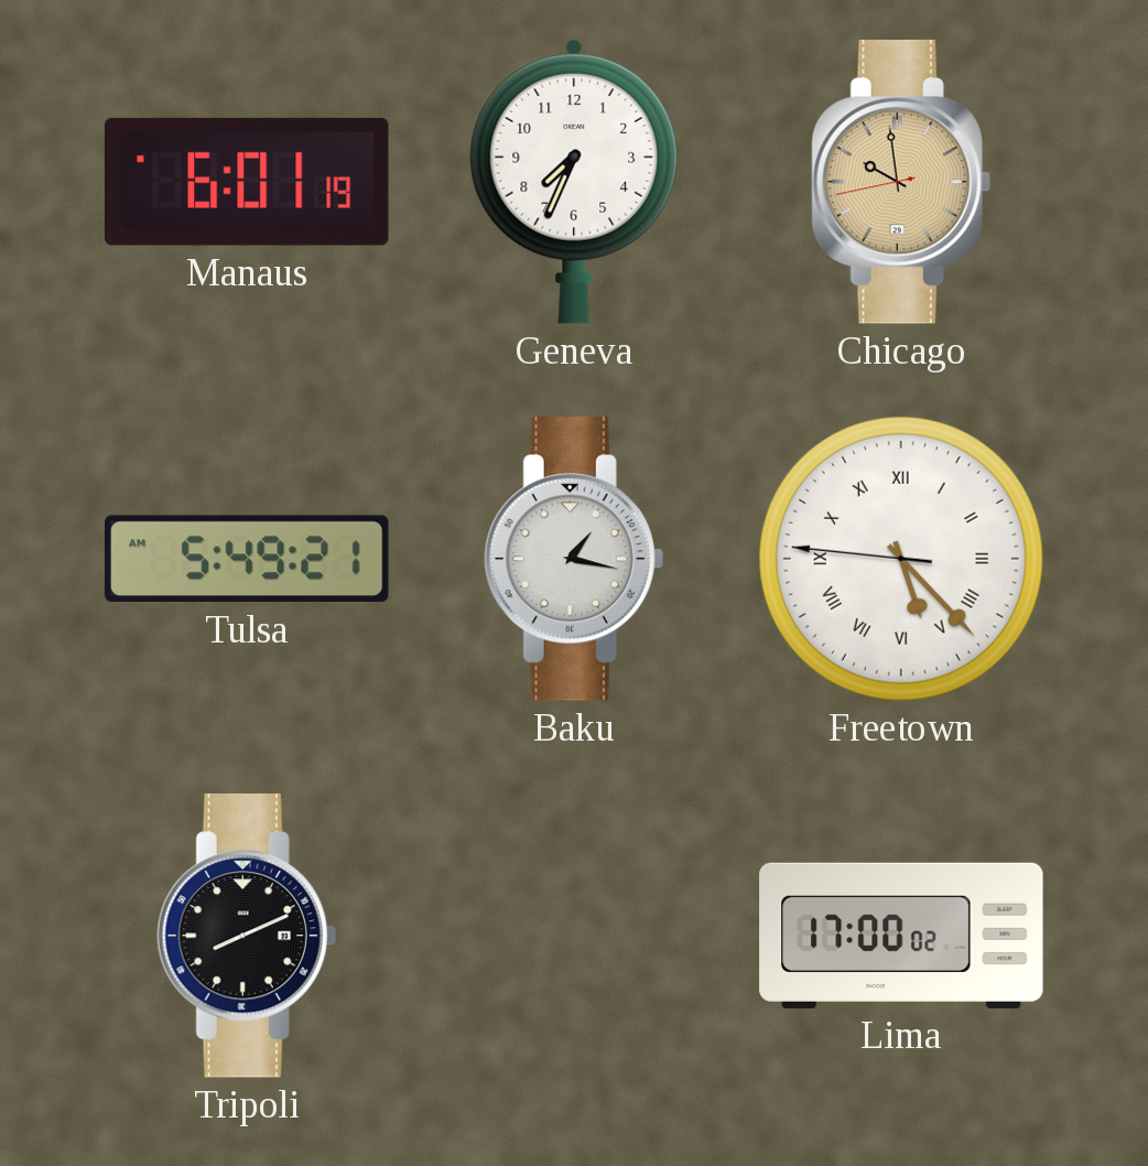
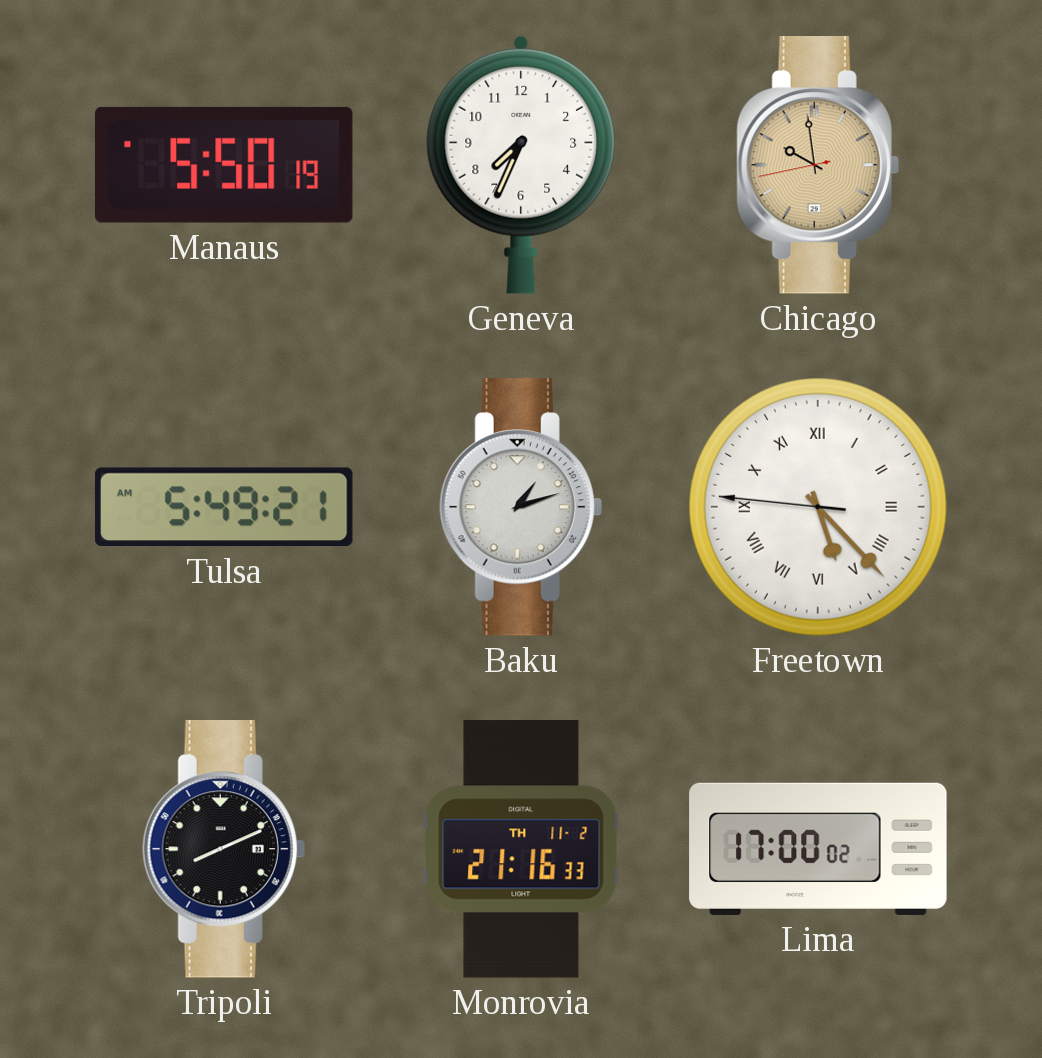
Manaus: 6:01 -> 5:50 (224, 165)
Baku: 1:17 -> 1:12 (521, 508)
Monrovia: none -> 21:16 (521, 849)
